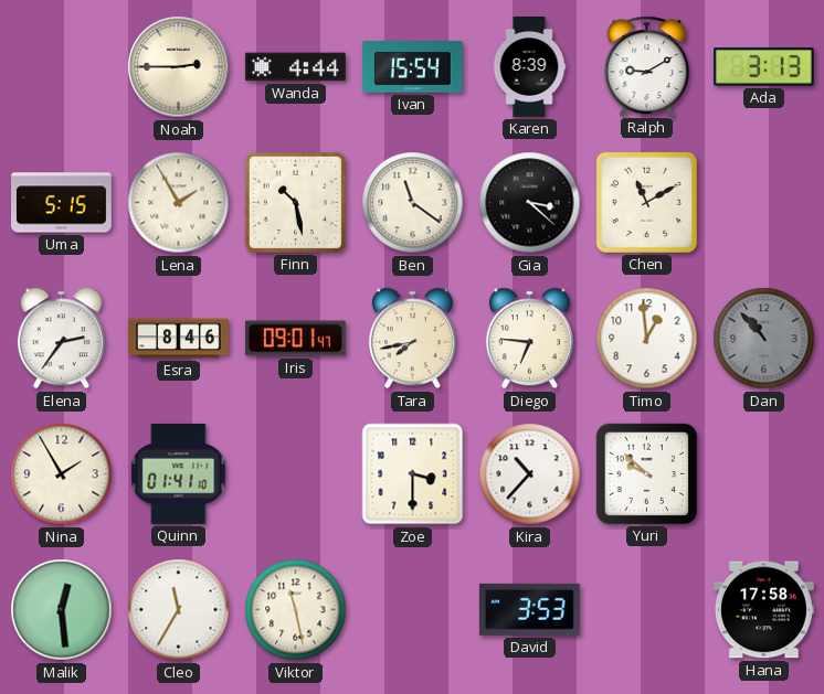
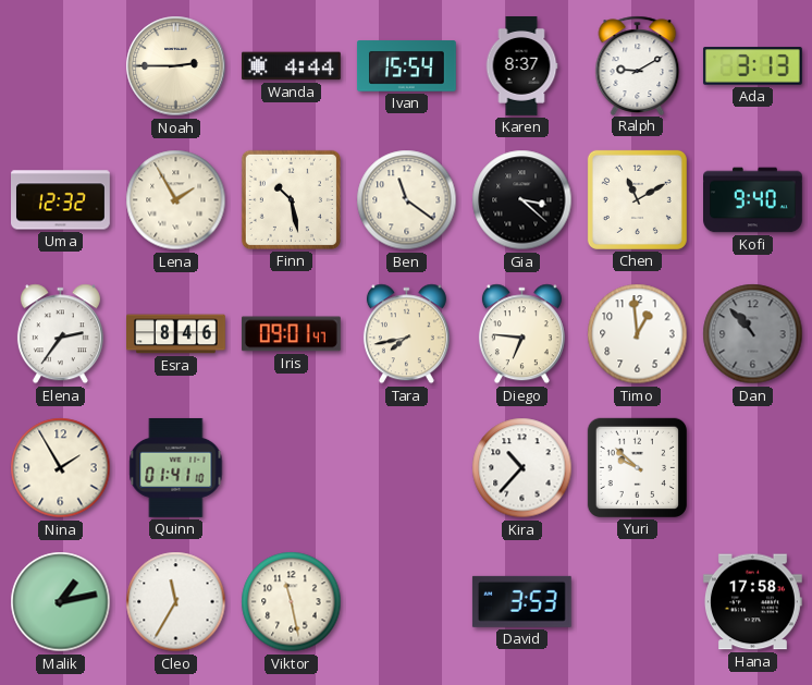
Karen: 8:39 -> 8:37 (521, 66)
Uma: 5:15 -> 12:32 (61, 200)
Kofi: none -> 9:40 (753, 200)
Zoe: 3:30 -> none (413, 474)
Malik: 12:29 -> 1:13 (61, 602)
